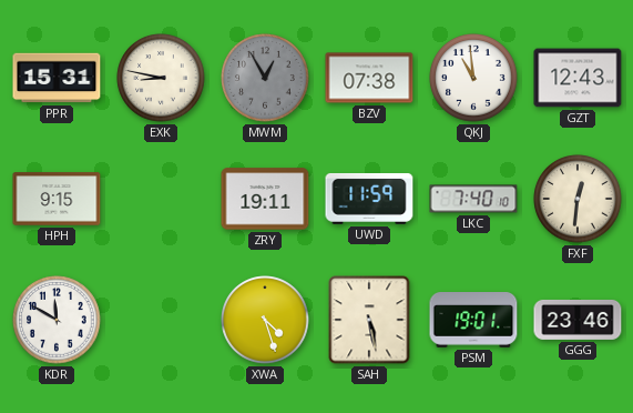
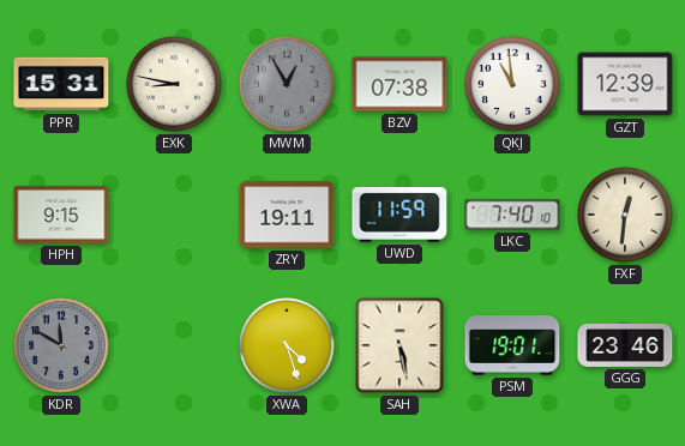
GZT: 12:43 -> 12:39 (625, 84)
KDR dial: white -> grey (61, 345)
